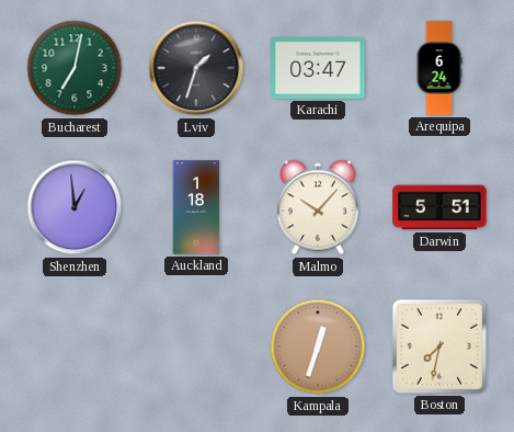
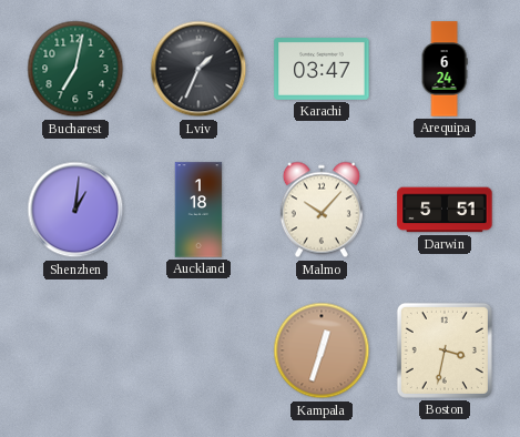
Lviv: 1:33 -> 1:34 (198, 69)
Shenzhen: 12:59 -> 1:01 (75, 210)
Boston: 7:32 -> 3:32 (445, 350)
